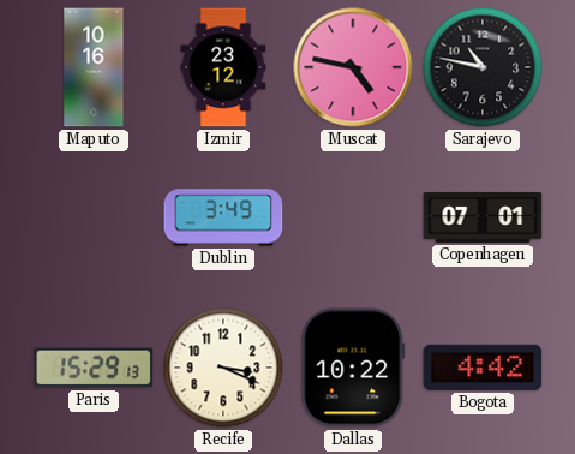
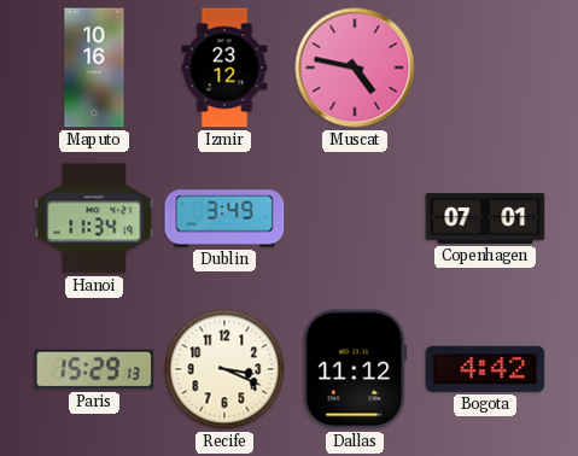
Sarajevo: 10:47 -> none (483, 67)
Hanoi: none -> 11:34 (94, 218)
Dallas: 10:22 -> 11:12 (355, 369)
